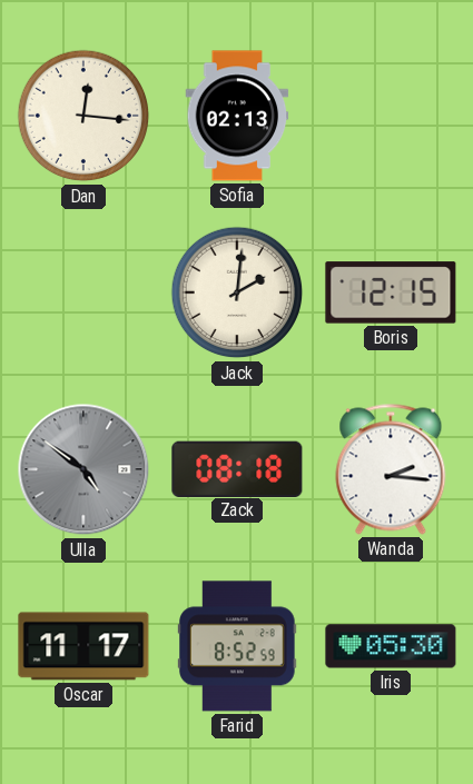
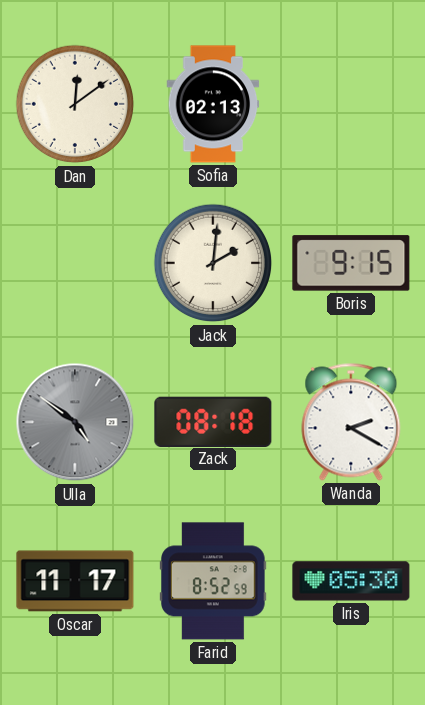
Dan: 12:16 -> 12:09 (75, 104)
Boris: 12:15 -> 9:15 (351, 263)
Wanda: 2:16 -> 2:20 (351, 422)
